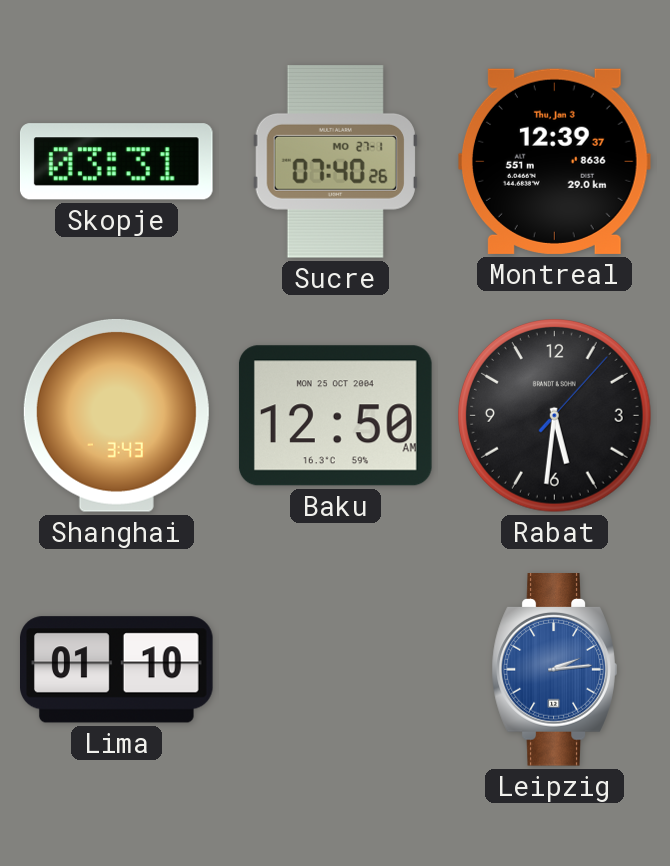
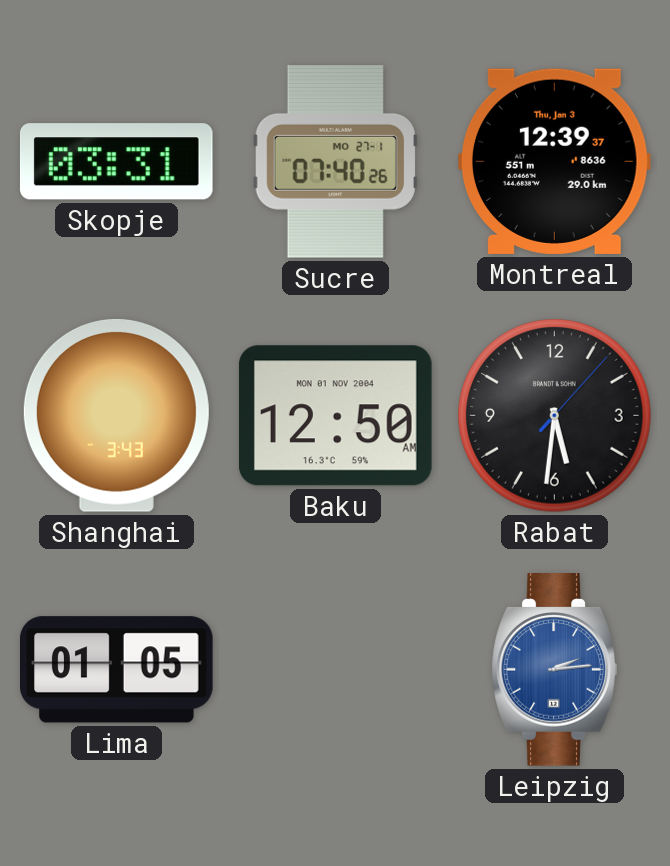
Baku date: MON 25 OCT 2004 -> MON 01 NOV 2004 (335, 416)
Lima: 01:10 -> 01:05 (117, 670)
